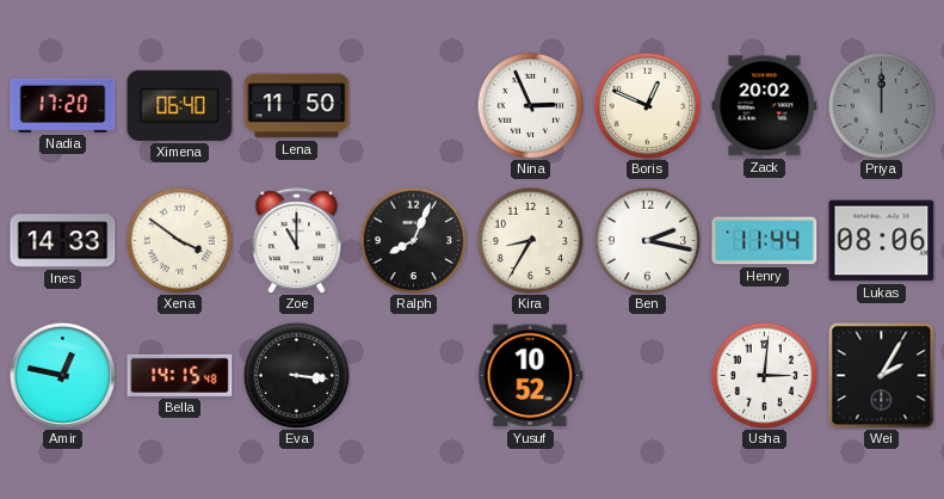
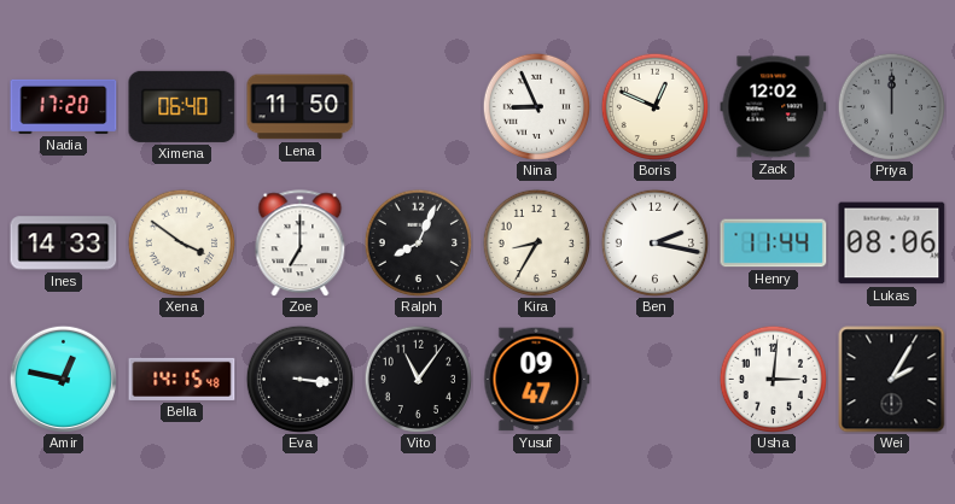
Nina: 2:56 -> 8:56 (536, 106)
Zack: 20:02 -> 12:02 (774, 107)
Zoe: 11:00 -> 7:00 (301, 244)
Vito: none -> 11:06 (418, 379)
Yusuf: 10:52 -> 09:47 (537, 380)
